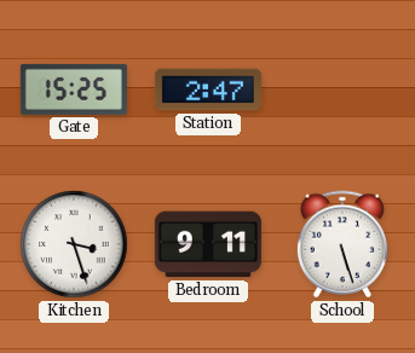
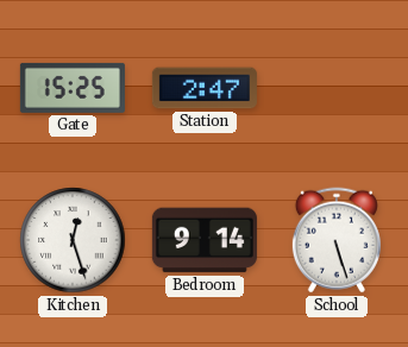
Kitchen: 3:27 -> 12:27 (73, 240)
Bedroom: 9:11 -> 9:14 (205, 240)
